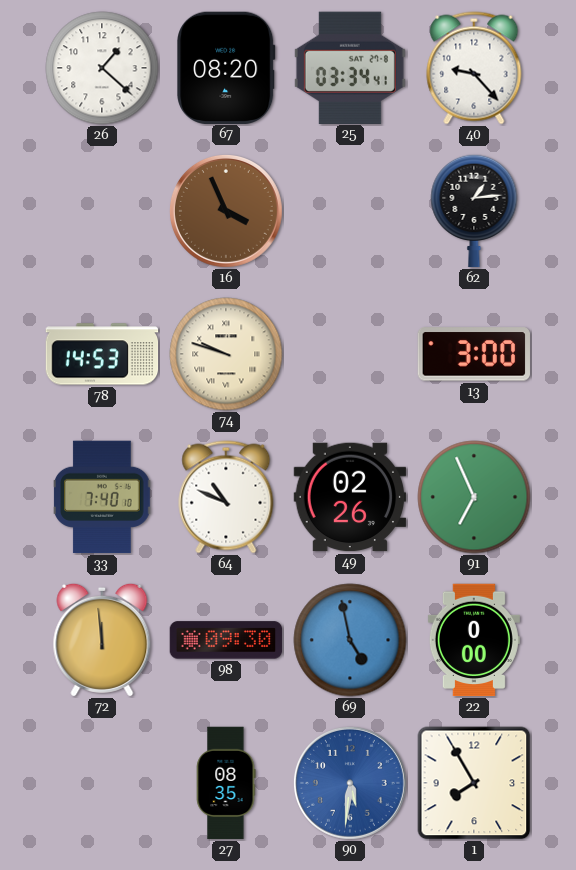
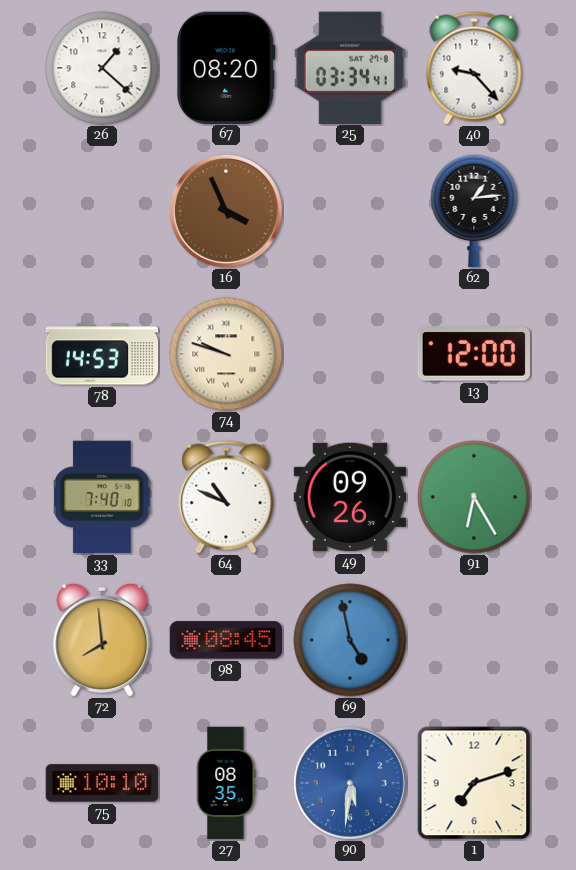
13: 3:00 -> 12:00 (474, 354)
49: 02:26 -> 09:26 (350, 497)
91: 6:56 -> 6:25 (474, 497)
72: 11:59 -> 7:59 (102, 640)
98: 09:30 -> 08:45 (226, 640)
22: 0:00 -> none (474, 640)
75: none -> 10:10 (102, 783)
1: 7:55 -> 7:12 (474, 783)
